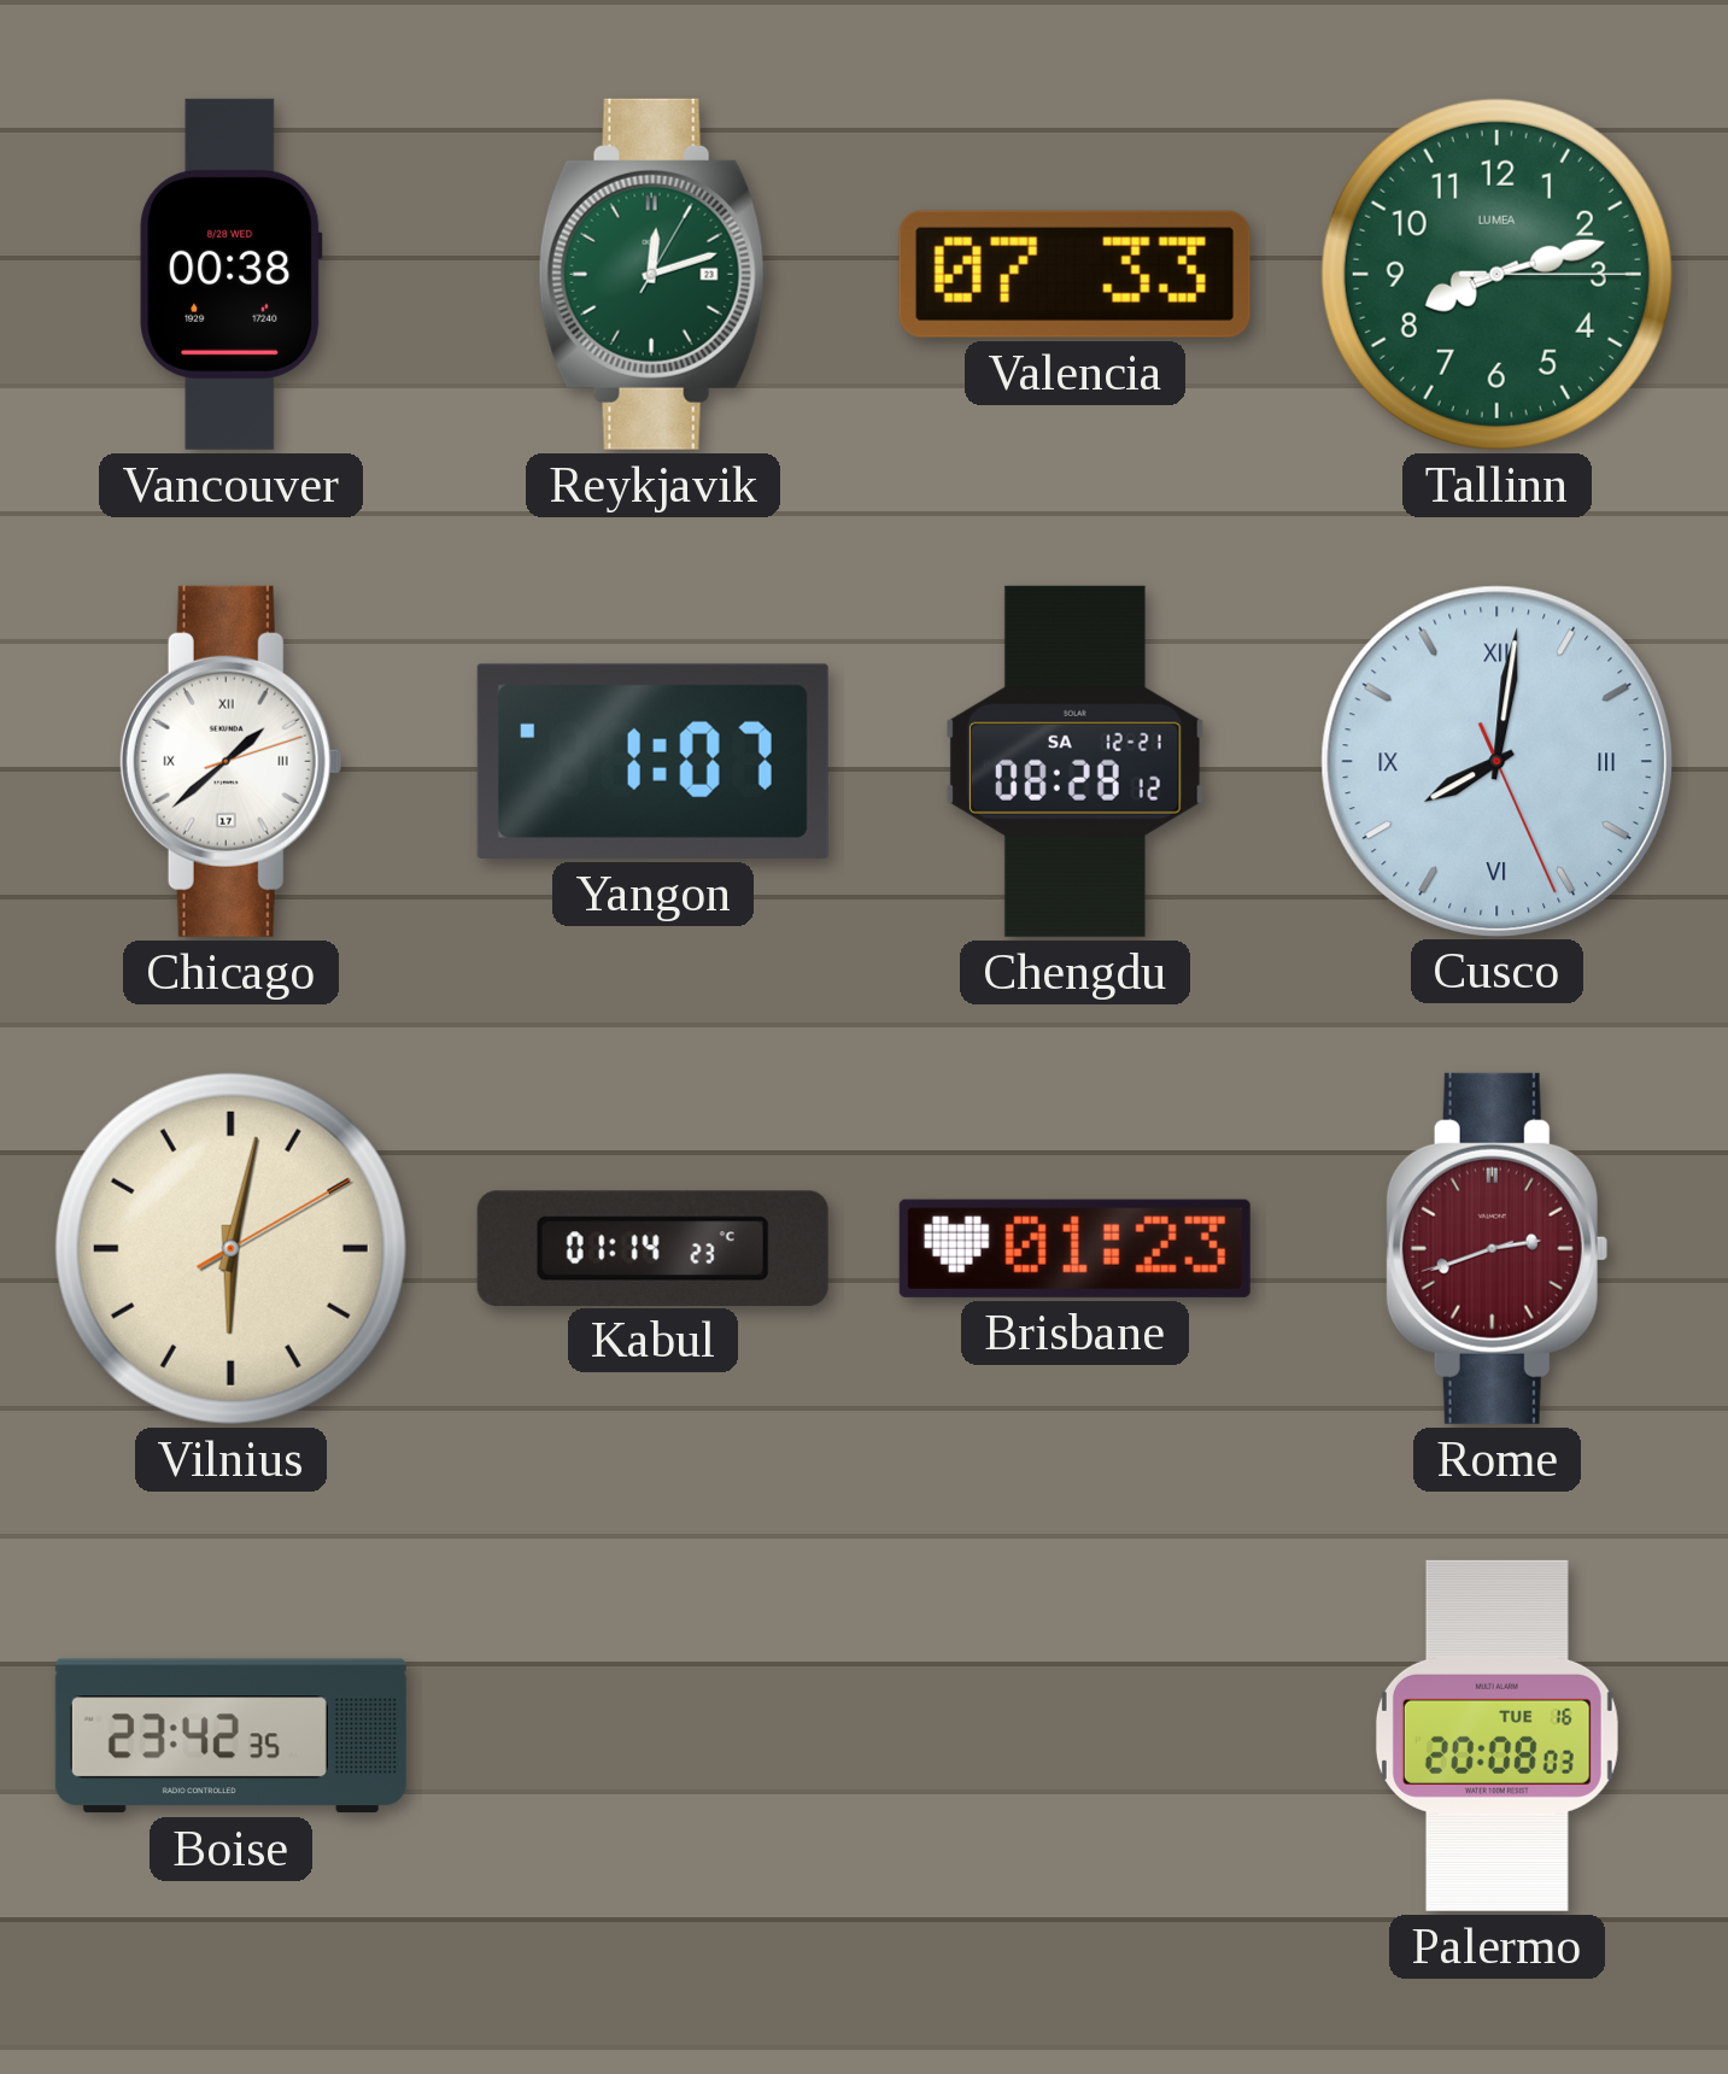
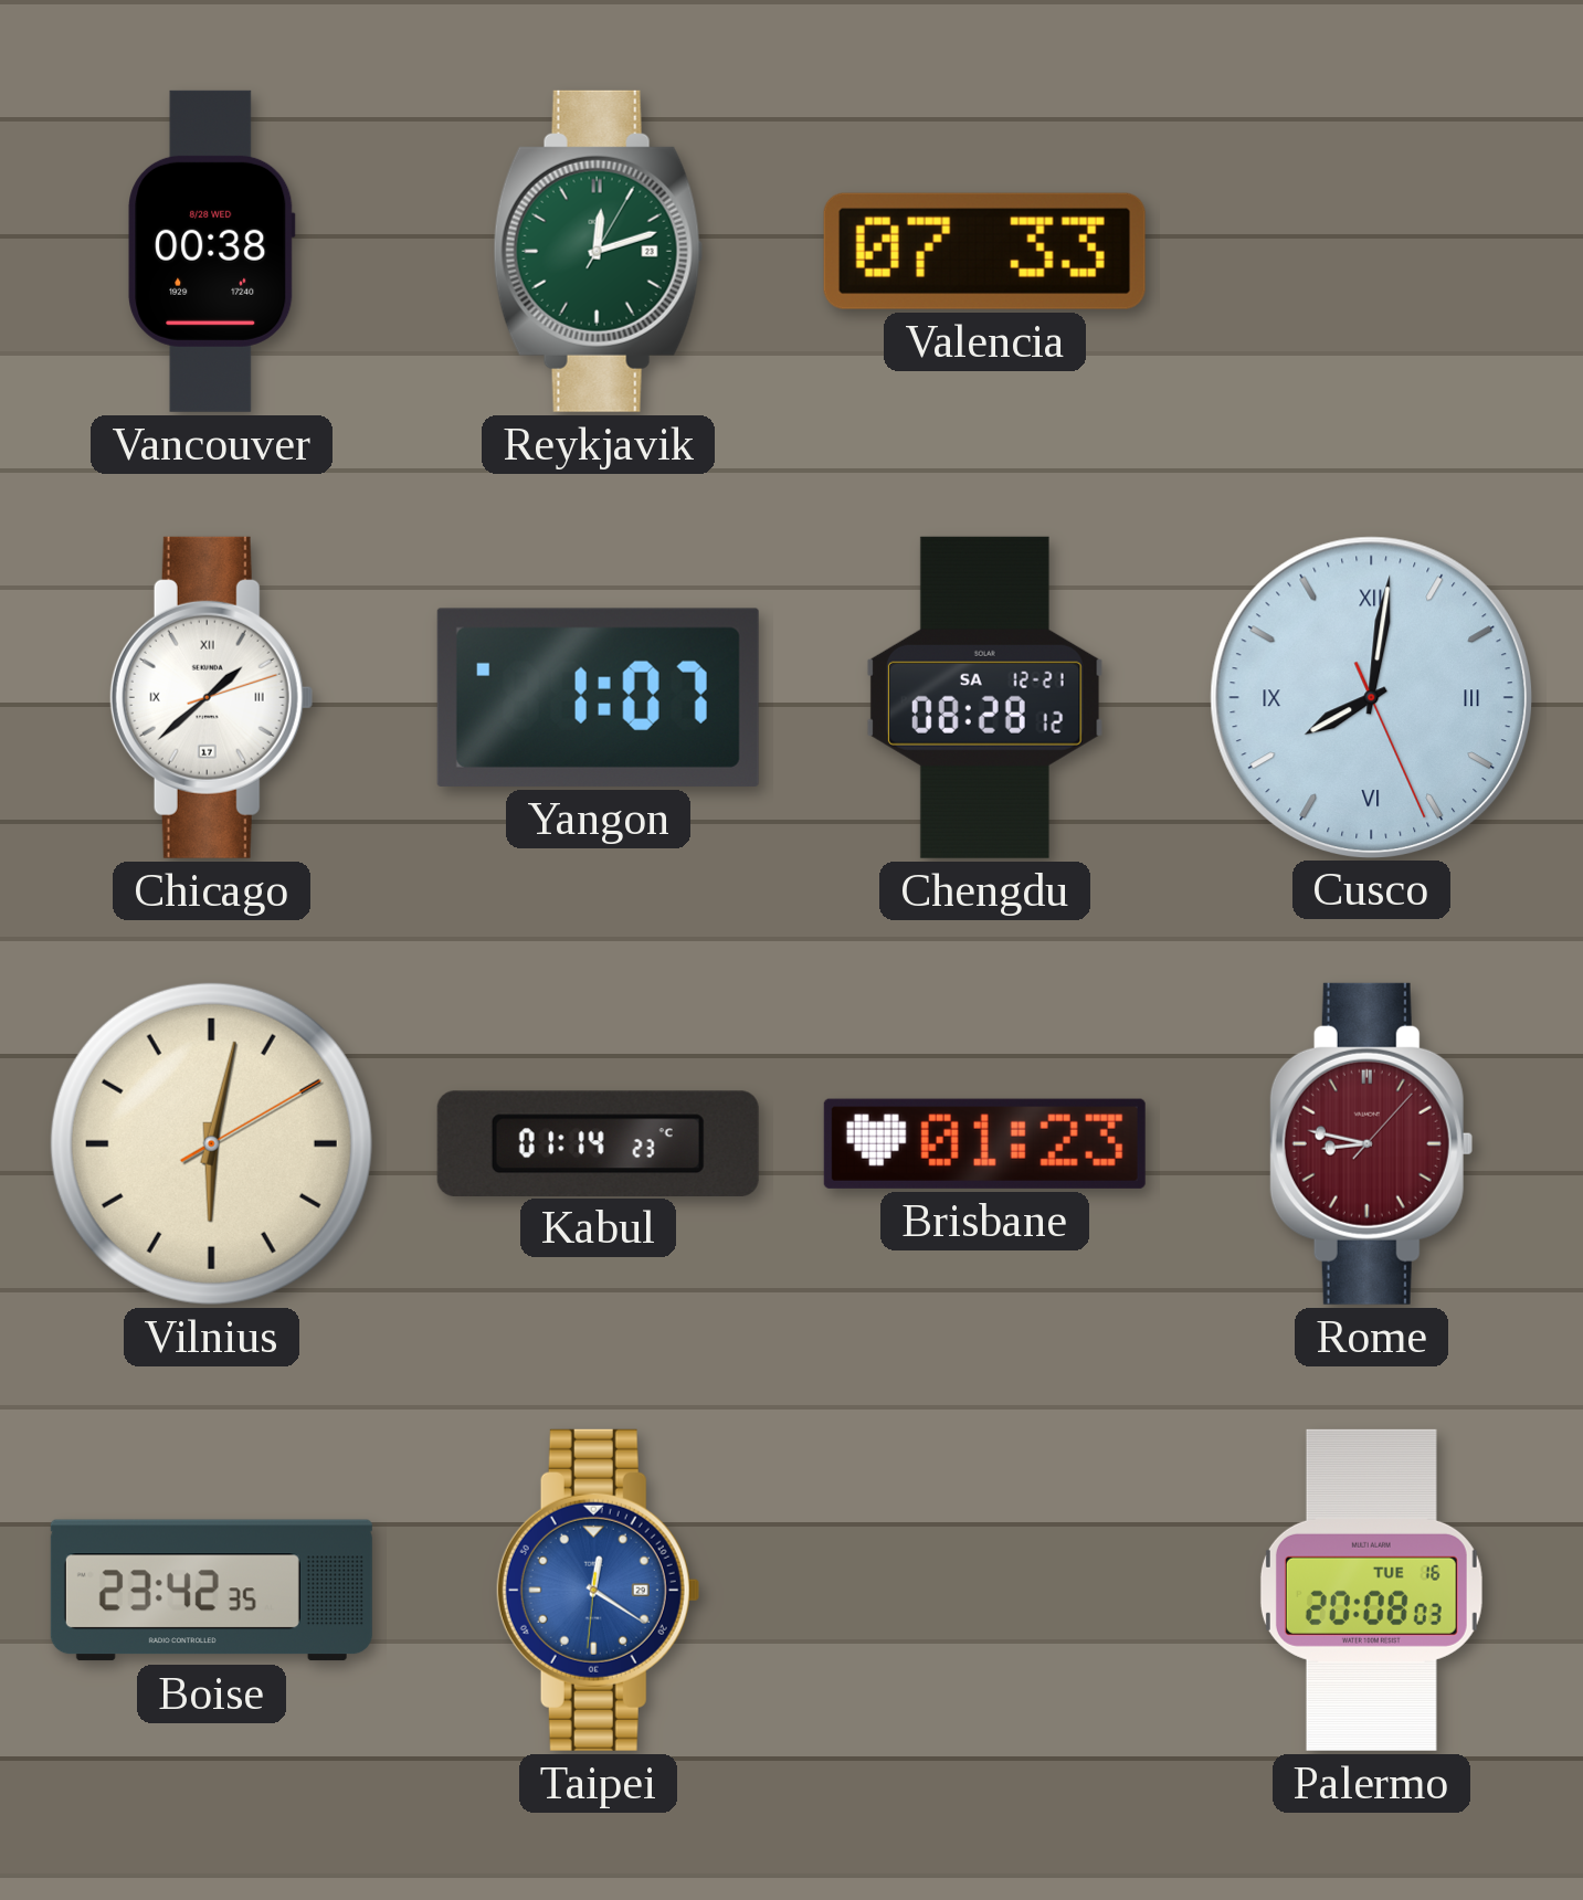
Tallinn: 8:12 -> none (1496, 274)
Rome: 2:41 -> 8:47 (1371, 1143)
Taipei: none -> 12:20 (598, 1590)
